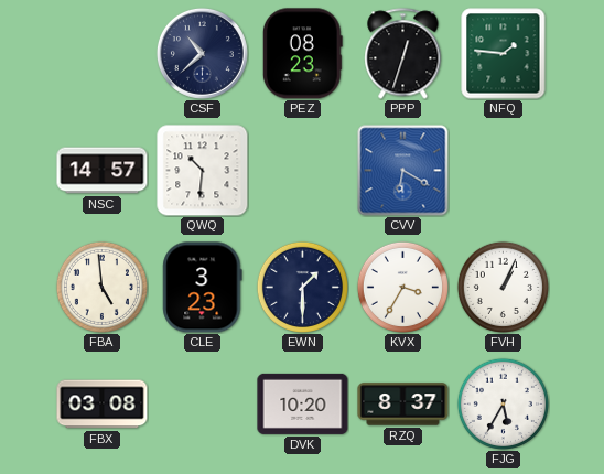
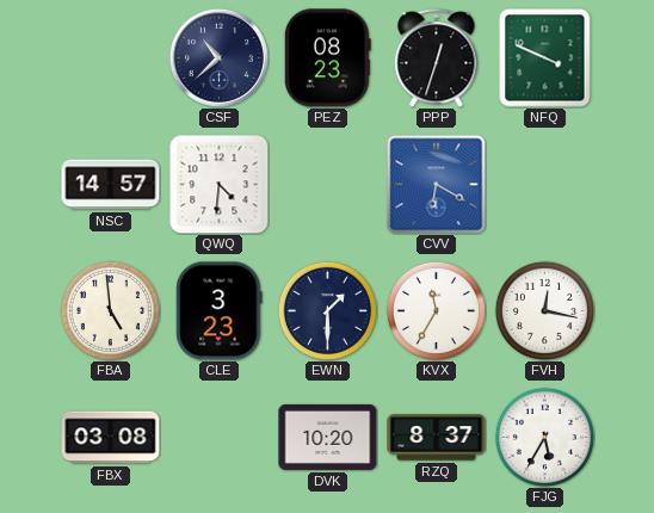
NFQ: 1:46 -> 3:49 (545, 58)
QWQ: 10:31 -> 4:31 (220, 185)
KVX: 3:35 -> 11:35 (436, 310)
FVH: 1:04 -> 12:17 (544, 310)
